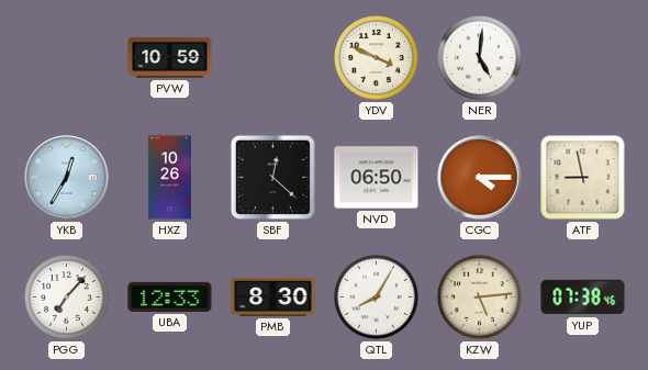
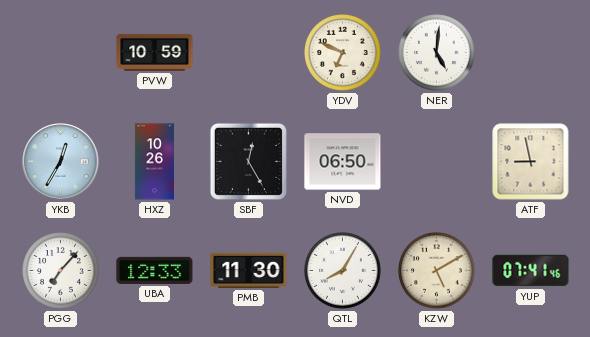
YDV: 3:49 -> 6:49 (343, 53)
SBF: 12:22 -> 12:25 (248, 161)
CGC: 4:15 -> none (480, 178)
PMB: 8:30 -> 11:30 (249, 270)
KZW: 5:14 -> 5:10 (437, 271)
YUP: 07:38 -> 07:41 (531, 271)
